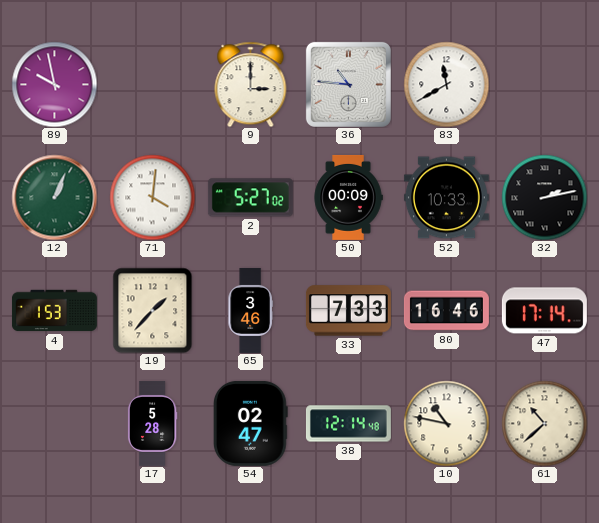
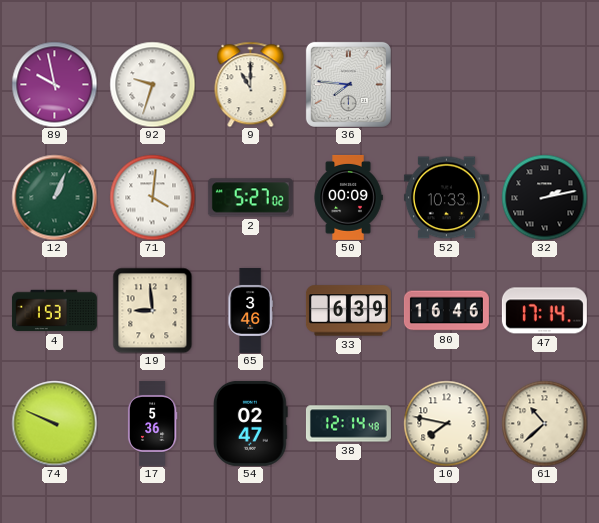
92: none -> 9:33 (152, 84)
9: 3:00 -> 11:00 (251, 84)
36: 10:46 -> 7:46 (348, 84)
83: 11:40 -> none (446, 84)
19: 1:37 -> 8:59 (153, 310)
33: 7:33 -> 6:39 (348, 311)
74: none -> 9:49 (54, 423)
17: 5:28 -> 5:36 (152, 423)
10: 10:47 -> 7:47 (446, 423)
